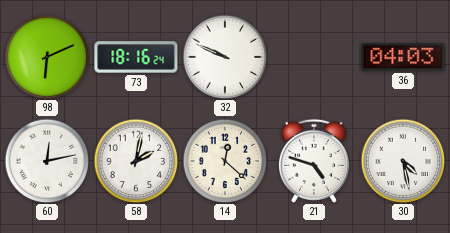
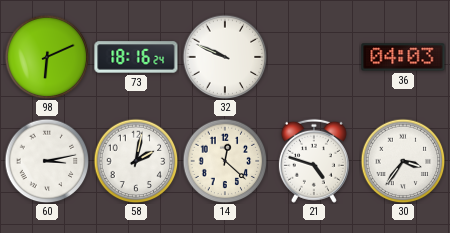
60: 12:13 -> 3:13 (47, 161)
30: 4:28 -> 3:36 (403, 161)
